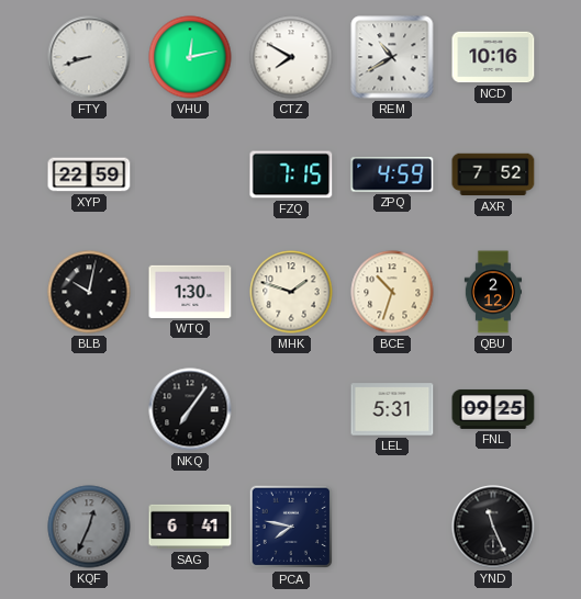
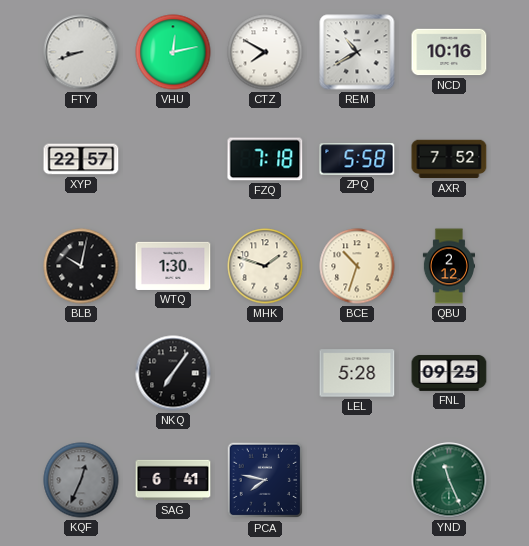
XYP: 22:59 -> 22:57 (81, 159)
FZQ: 7:15 -> 7:18 (265, 159)
ZPQ: 4:59 -> 5:58 (357, 159)
LEL: 5:31 -> 5:28 (357, 373)
YND dial: black -> green (449, 480)
